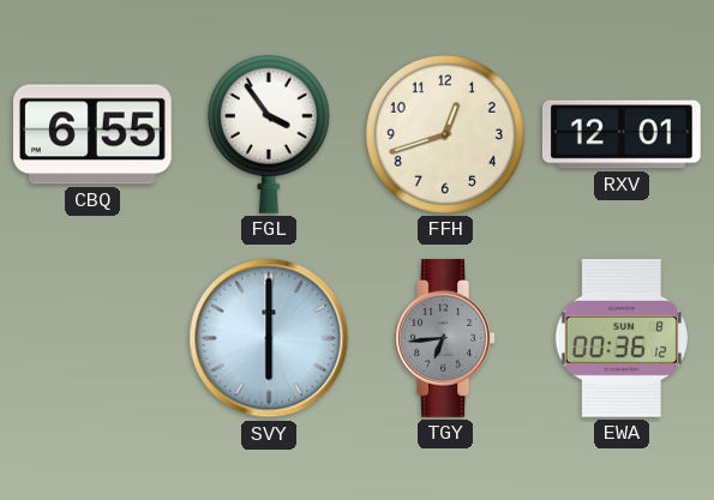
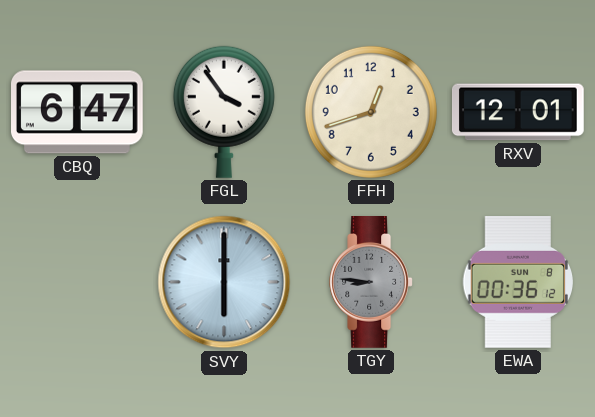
CBQ: 6:55 -> 6:47 (78, 112)
TGY: 6:44 -> 8:46 (371, 283)
